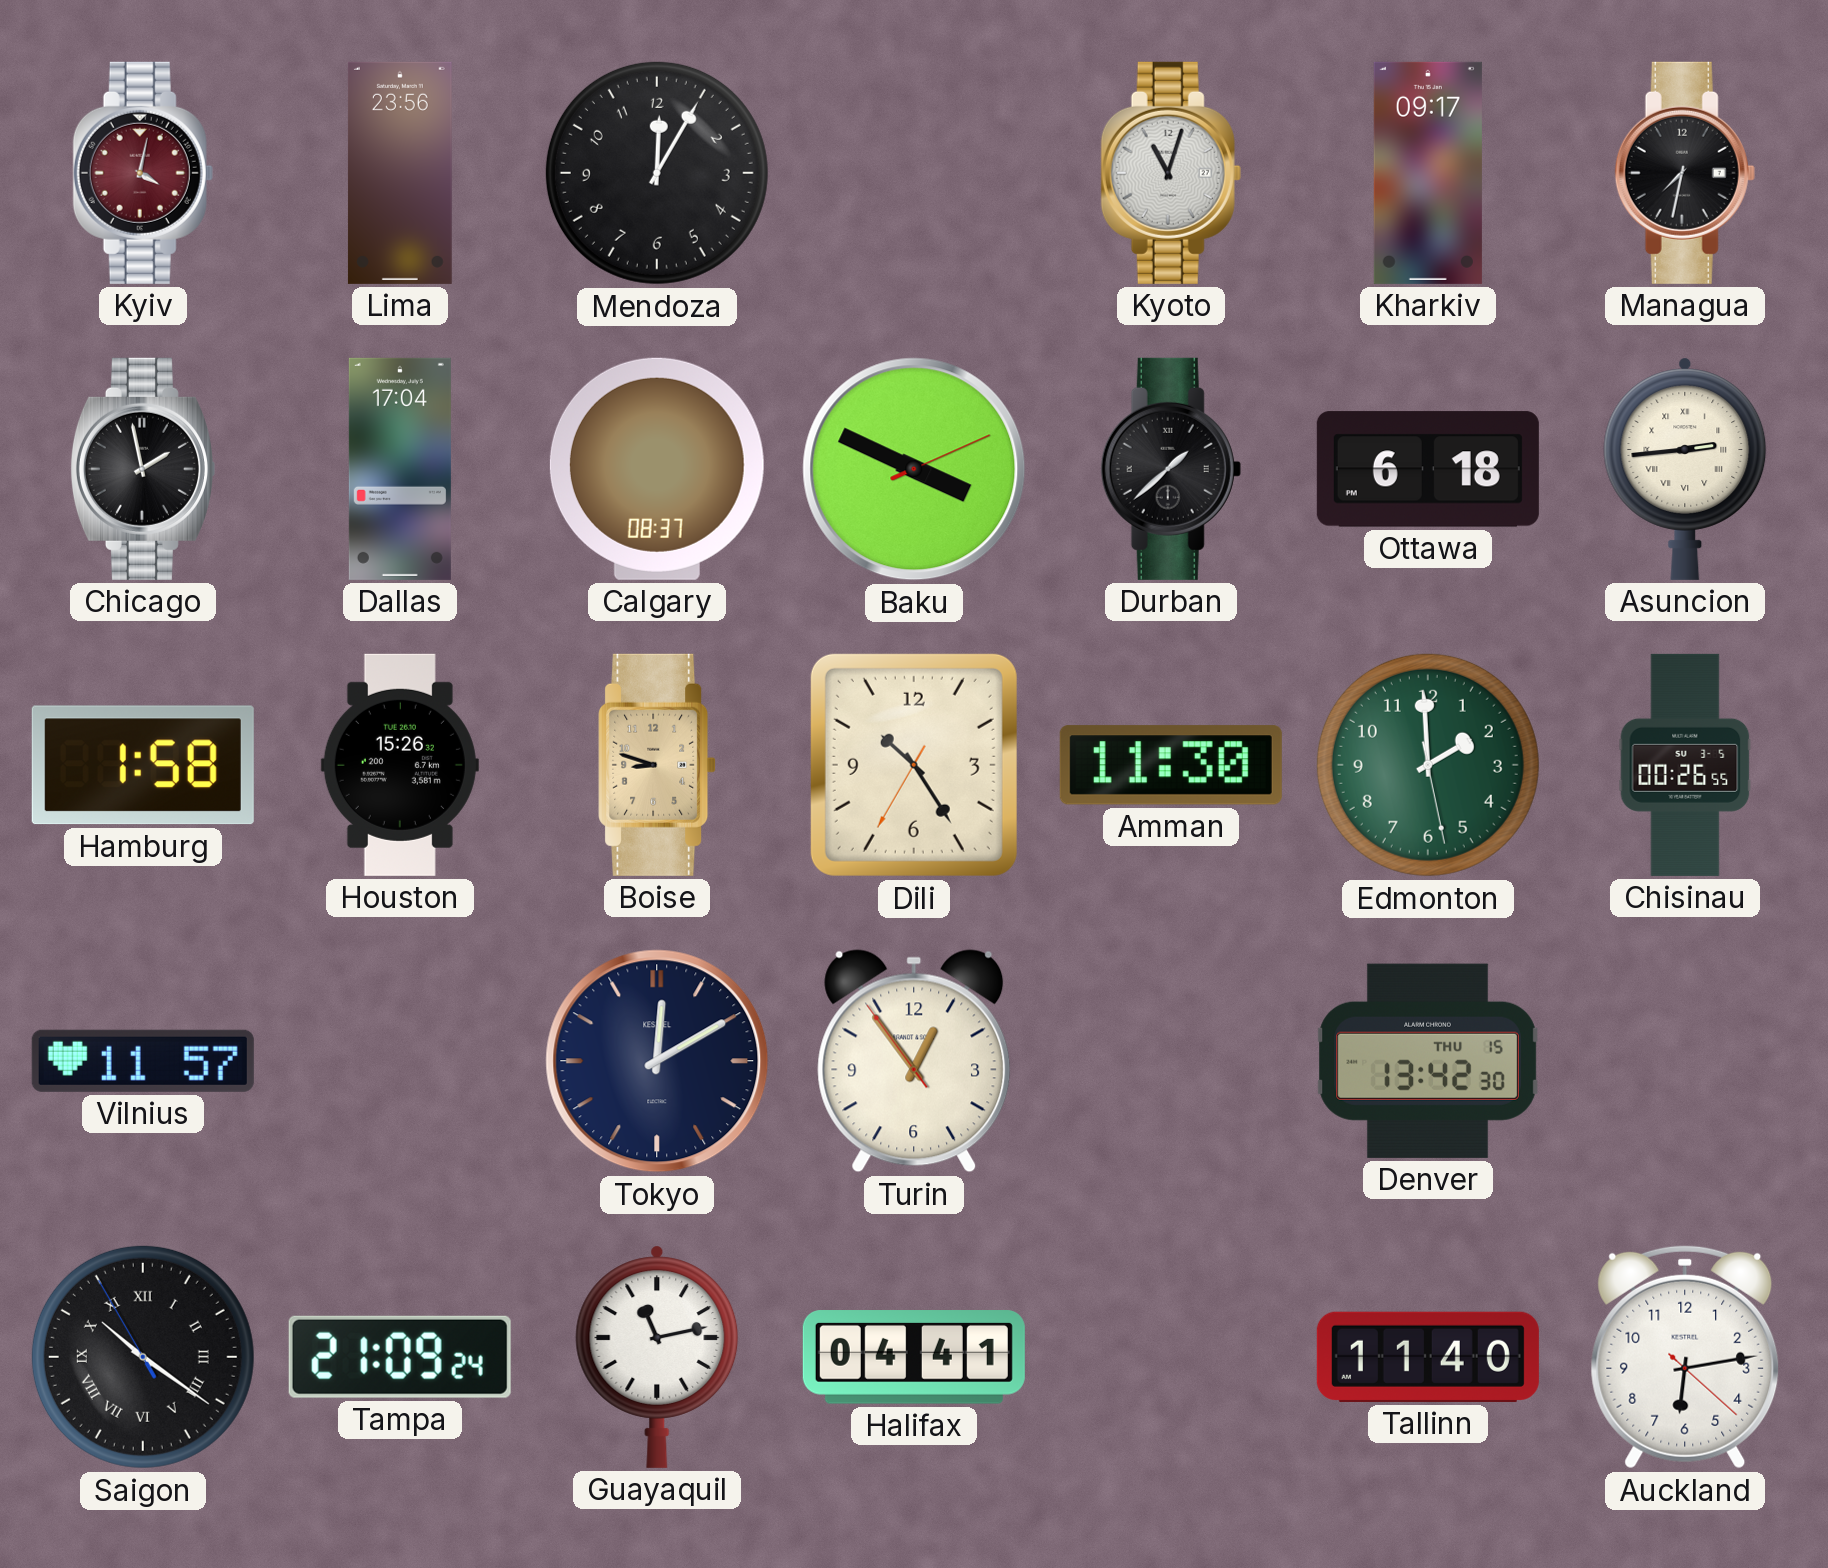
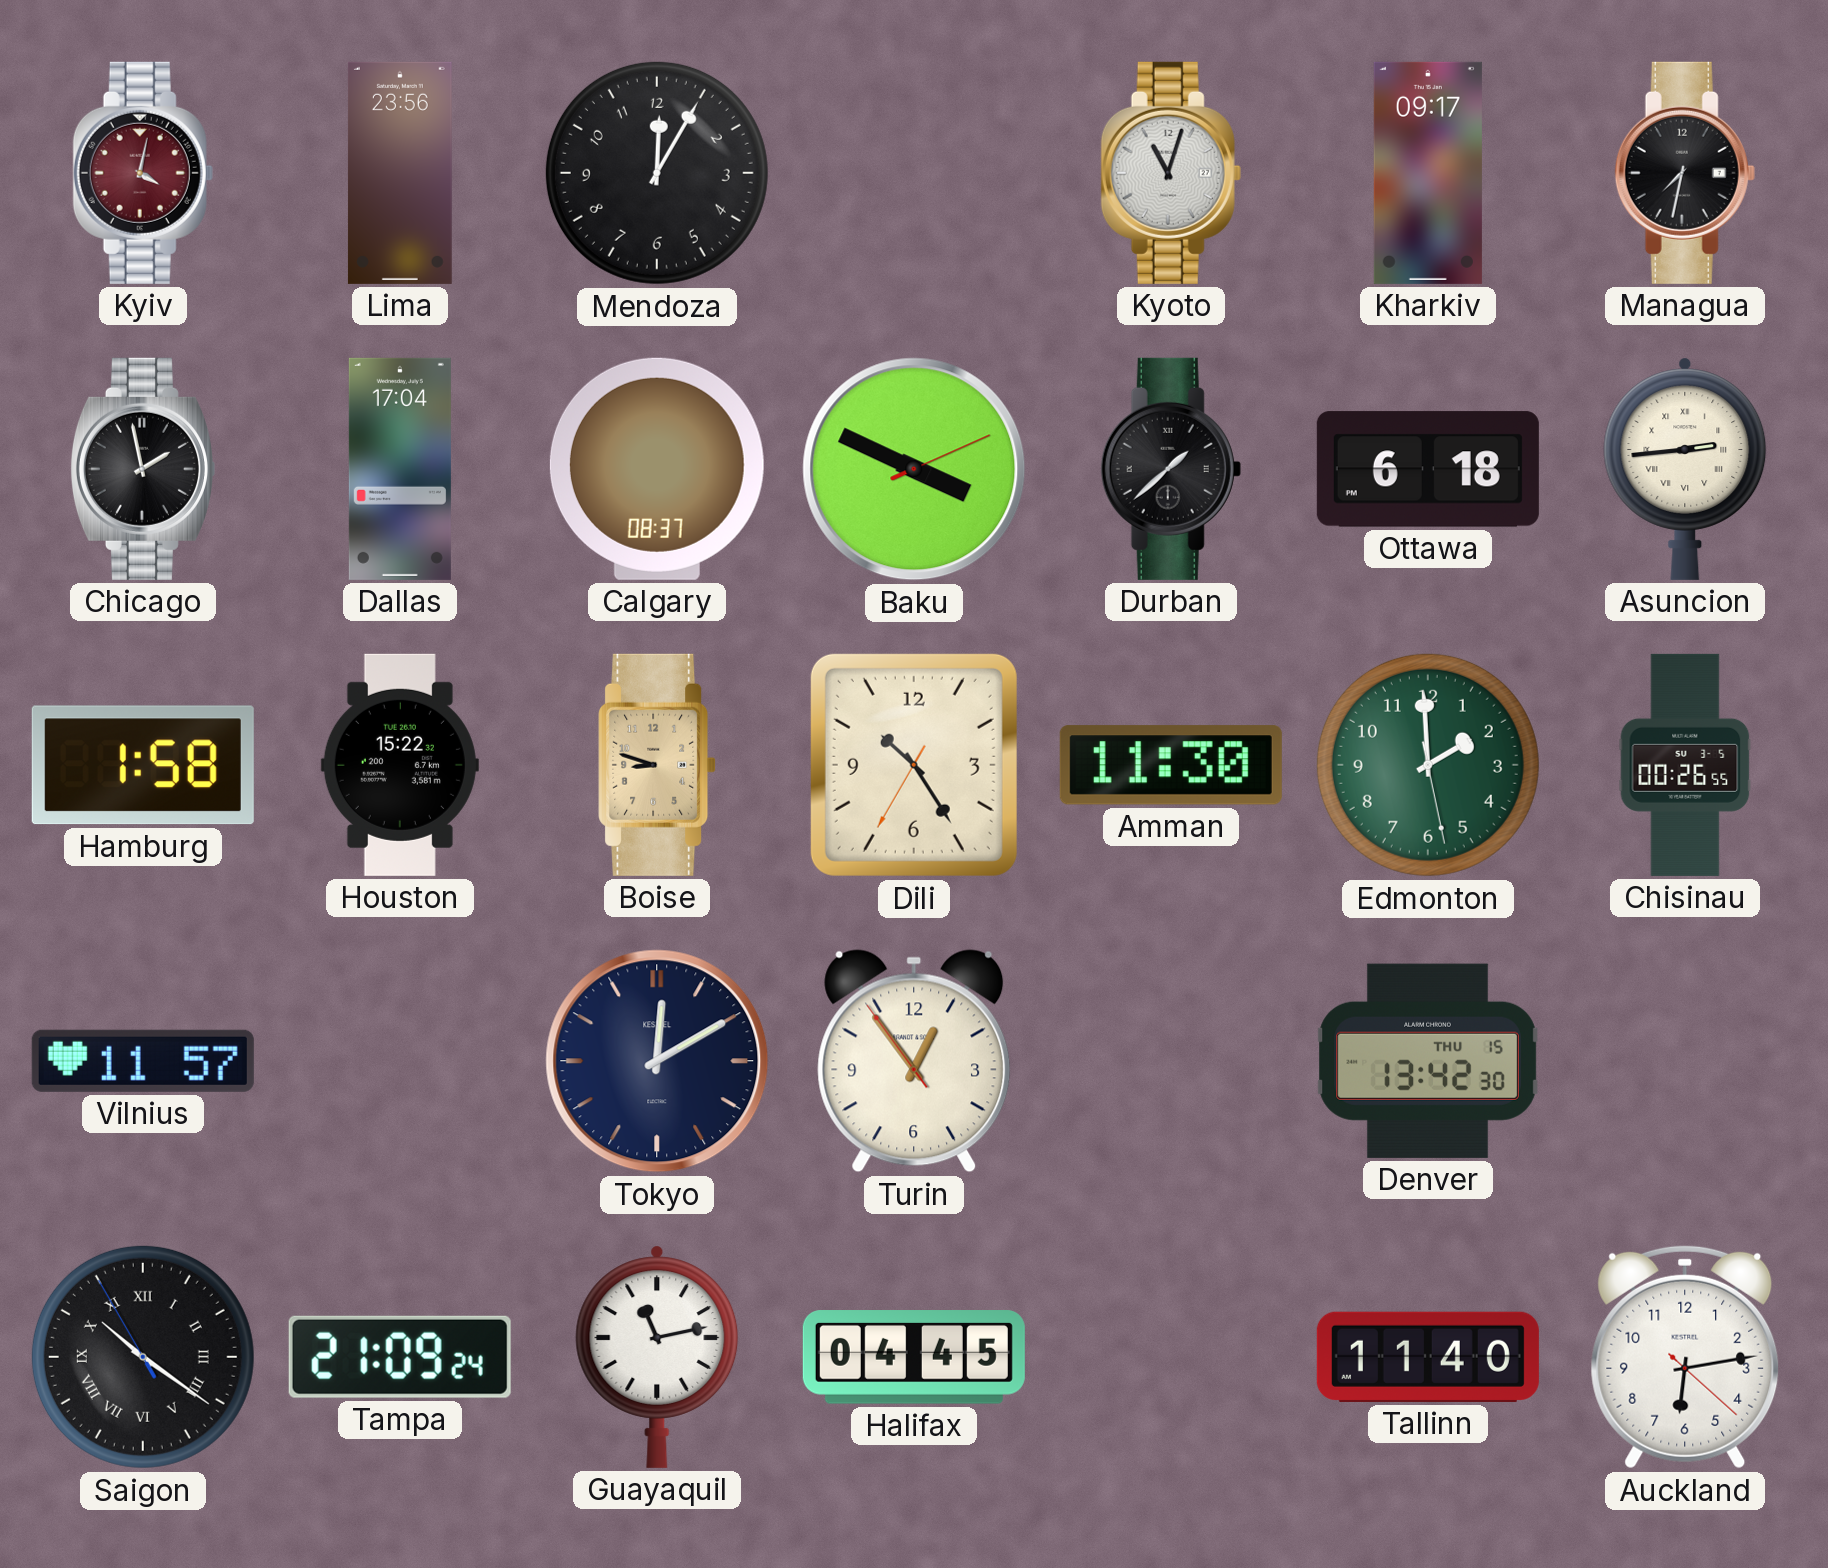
Houston: 15:26 -> 15:22 (400, 765)
Halifax: 04:41 -> 04:45 (914, 1357)
